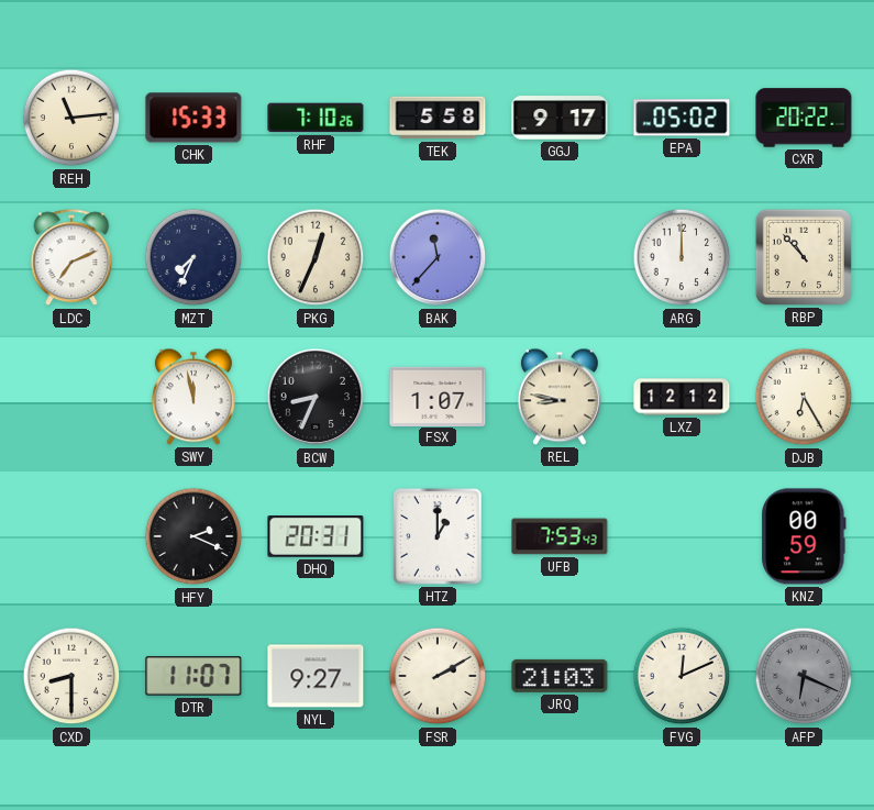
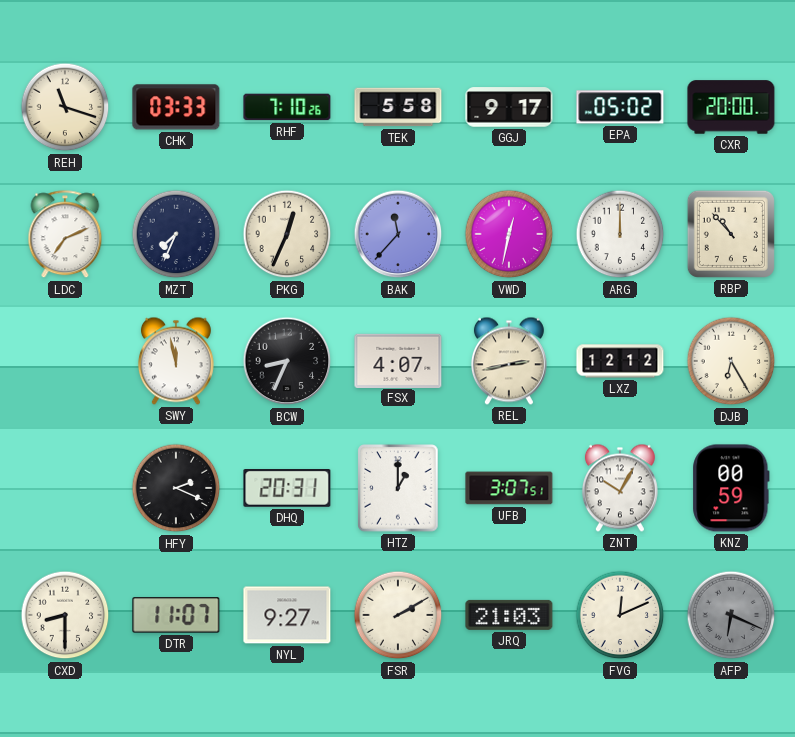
REH: 11:14 -> 11:18 (65, 107)
CHK: 15:33 -> 03:33 (176, 107)
CXR: 20:22 -> 20:00 (731, 107)
VWD: none -> 12:32 (509, 234)
FSX: 1:07 -> 4:07 (398, 360)
REL: 8:47 -> 2:43 (509, 361)
UFB: 7:53 -> 3:07 (509, 488)
ZNT: none -> 10:05 (620, 488)
